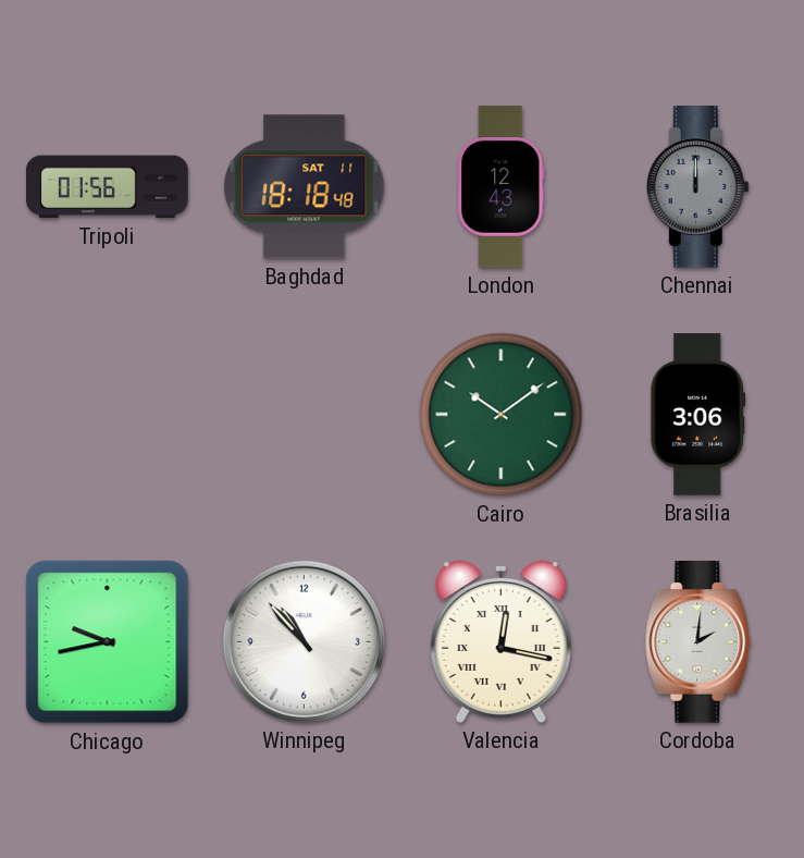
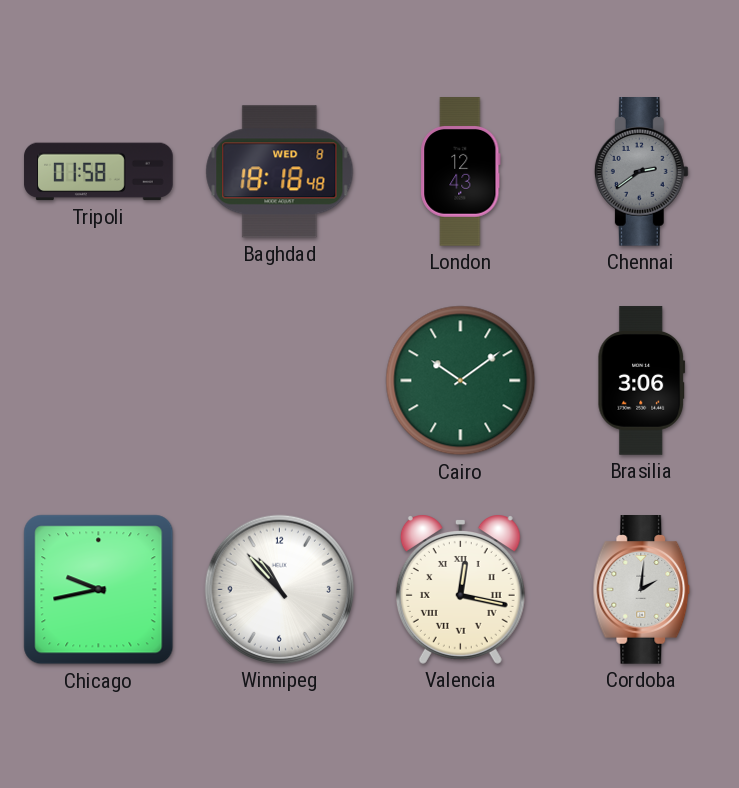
Tripoli: 01:56 -> 01:58 (99, 172)
Baghdad date: SAT 11 -> WED 8 (280, 172)
Chennai: 12:00 -> 2:39 (641, 172)
